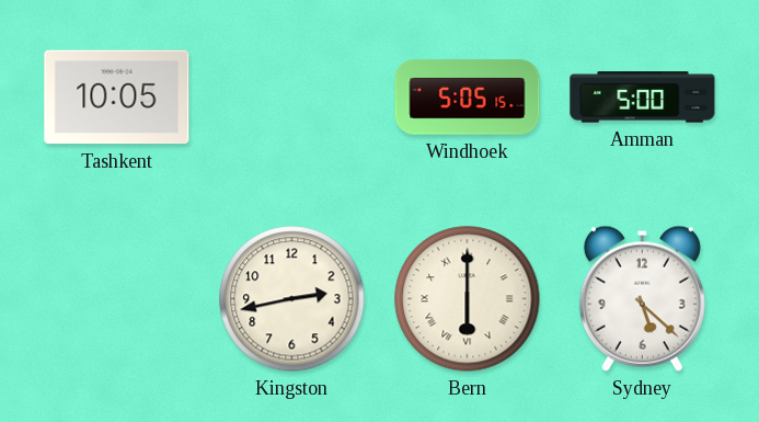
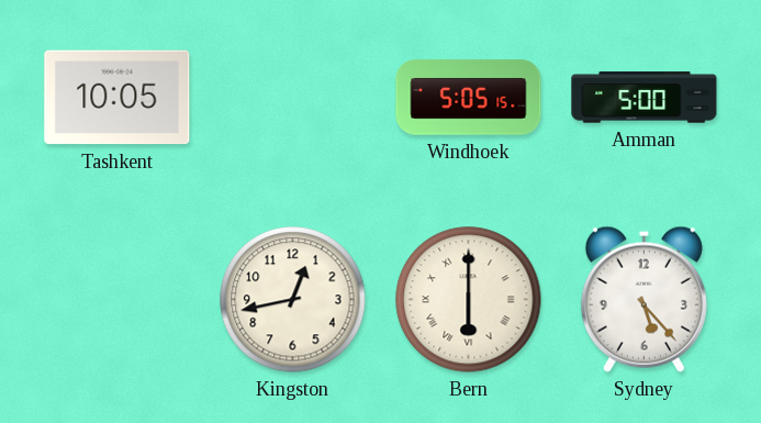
Kingston: 2:43 -> 12:43 (293, 300)
Sydney: 5:22 -> 5:23 (644, 299)
